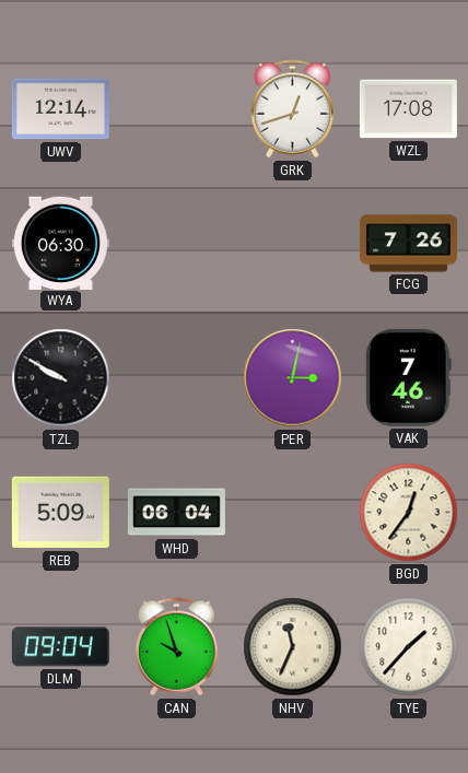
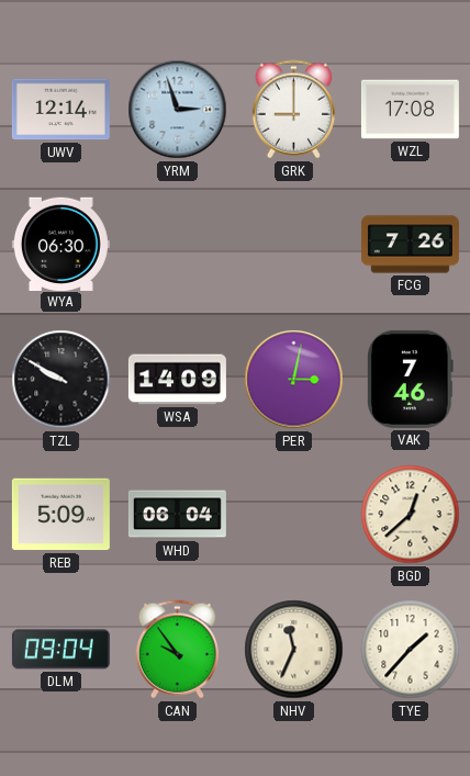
YRM: none -> 2:57 (178, 110)
GRK: 12:42 -> 9:00 (293, 110)
WSA: none -> 14:09 (177, 380)
BGD: 12:36 -> 12:38 (411, 515)
CAN: 9:57 -> 9:54 (177, 650)
